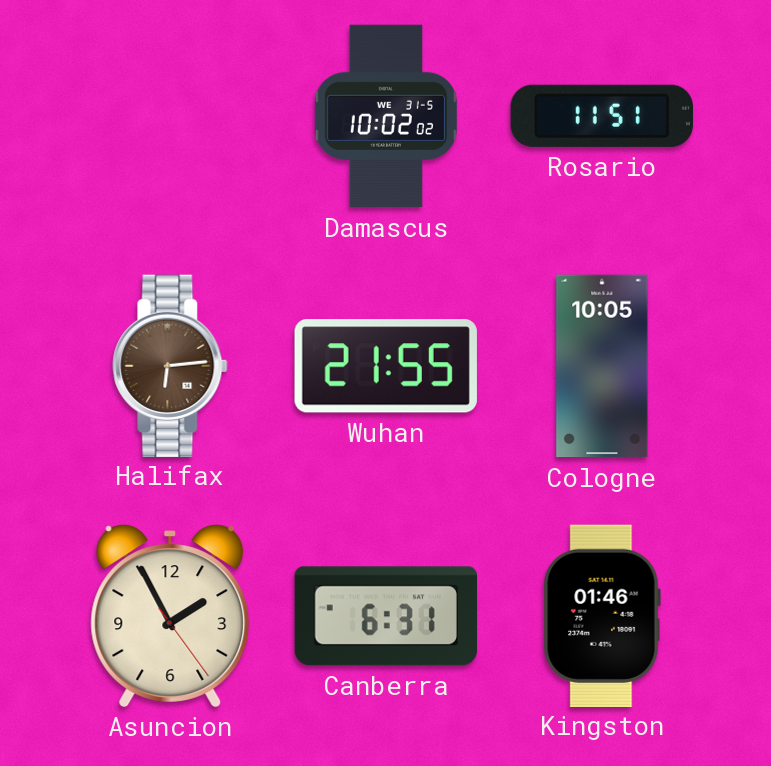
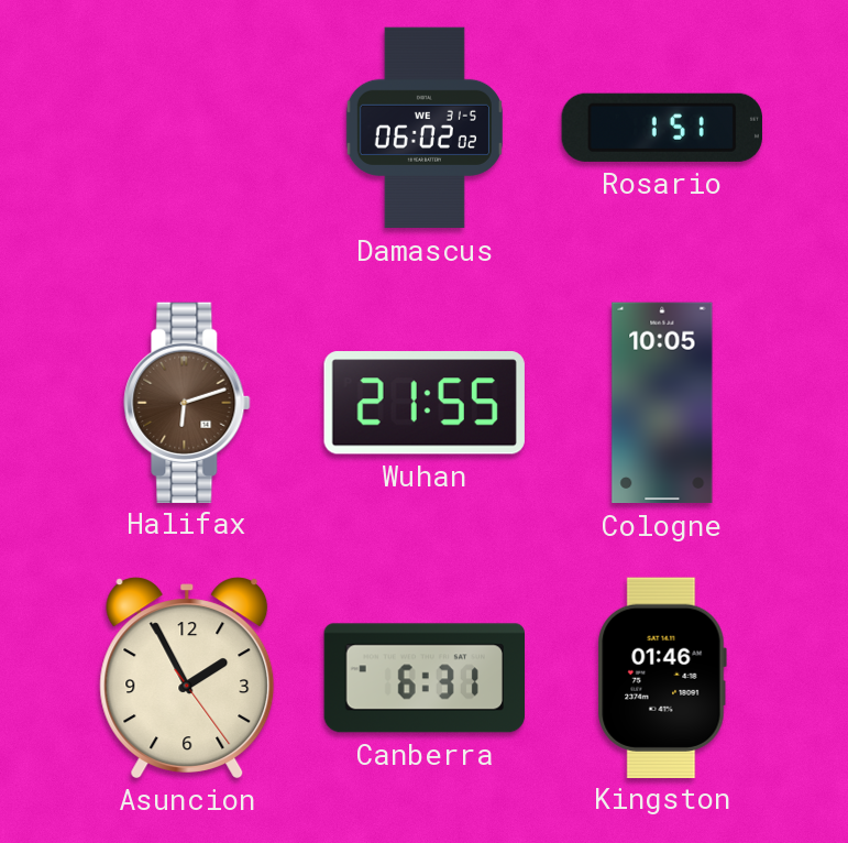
Damascus: 10:02 -> 06:02 (425, 128)
Rosario: 11:51 -> 1:51 (662, 128)
Halifax: 6:14 -> 6:12 (187, 402)
